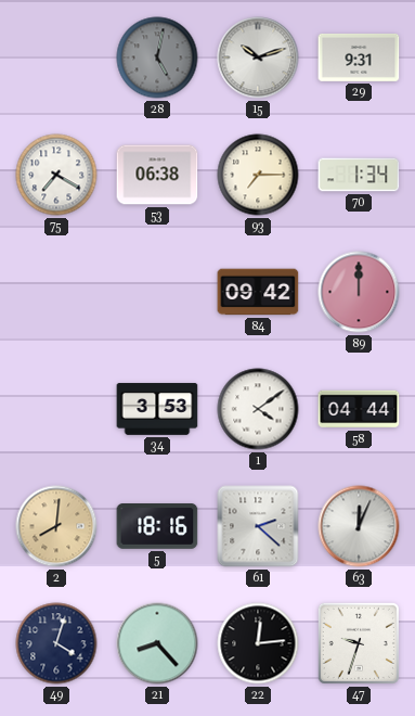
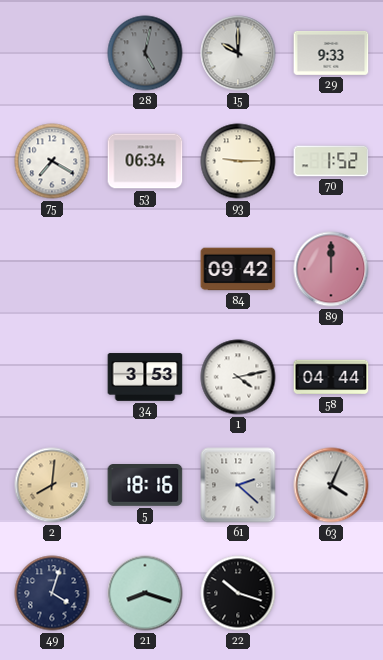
15: 10:12 -> 10:00 (238, 53)
29: 9:31 -> 9:33 (331, 53)
53: 06:38 -> 06:34 (145, 161)
93: 7:15 -> 9:15 (238, 161)
70: 1:34 -> 1:52 (331, 161)
1: 4:09 -> 4:13 (238, 377)
63: 12:04 -> 4:04 (331, 485)
21: 8:23 -> 8:18 (145, 593)
22: 12:14 -> 10:18 (238, 593)
47: 9:33 -> none (359, 643)
